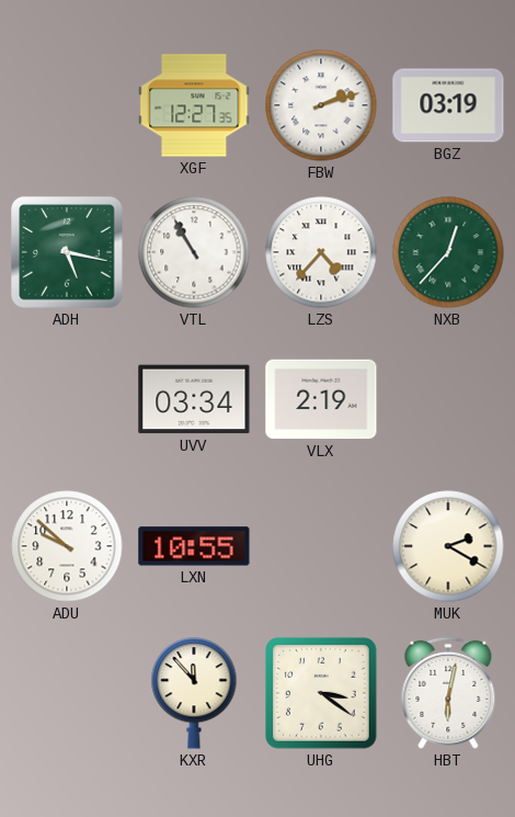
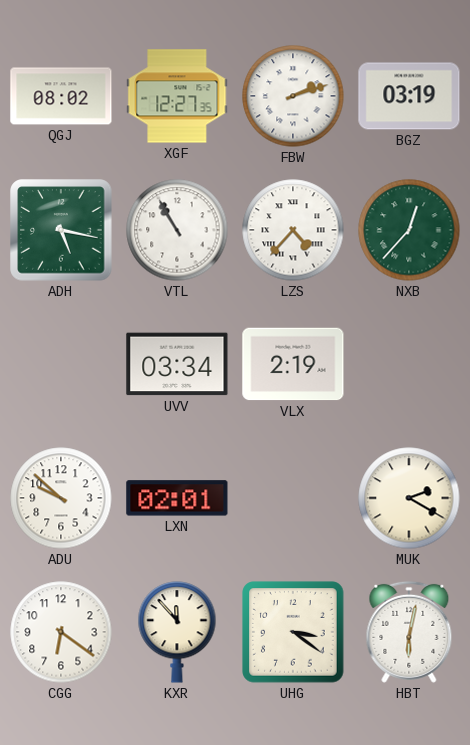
QGJ: none -> 08:02 (61, 96)
LXN: 10:55 -> 02:01 (177, 498)
CGG: none -> 6:21 (61, 632)
